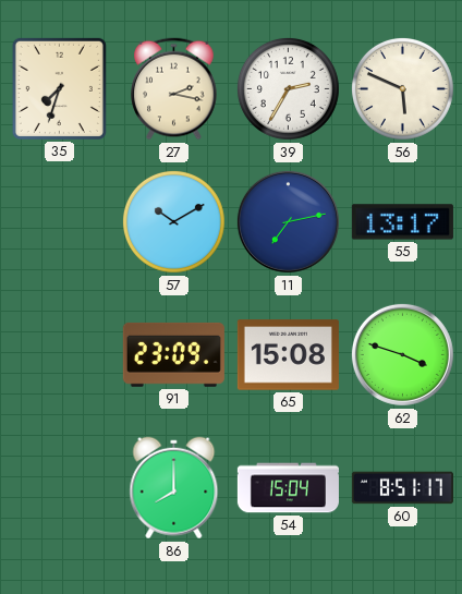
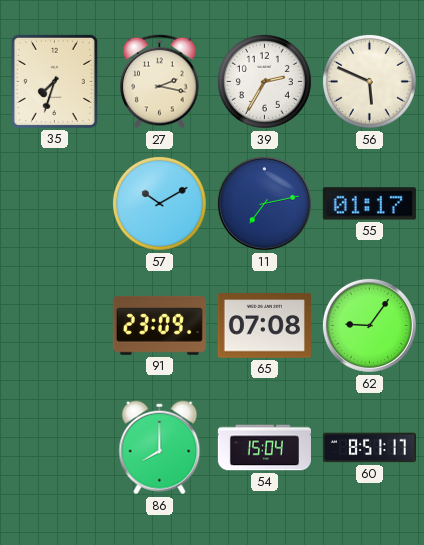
55: 13:17 -> 01:17 (369, 204)
65: 15:08 -> 07:08 (264, 326)
62: 3:48 -> 9:06 (369, 325)
